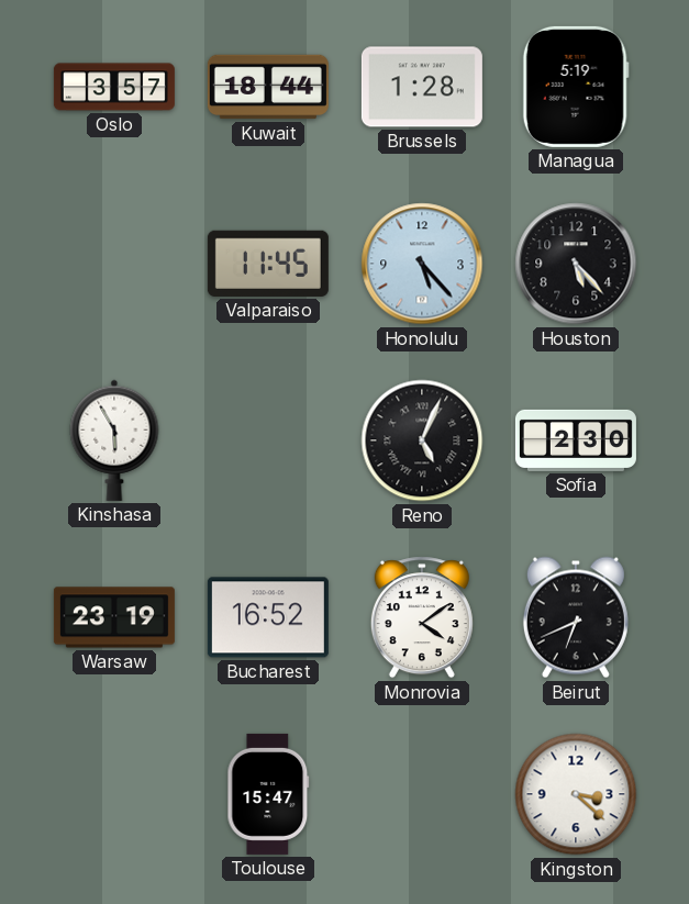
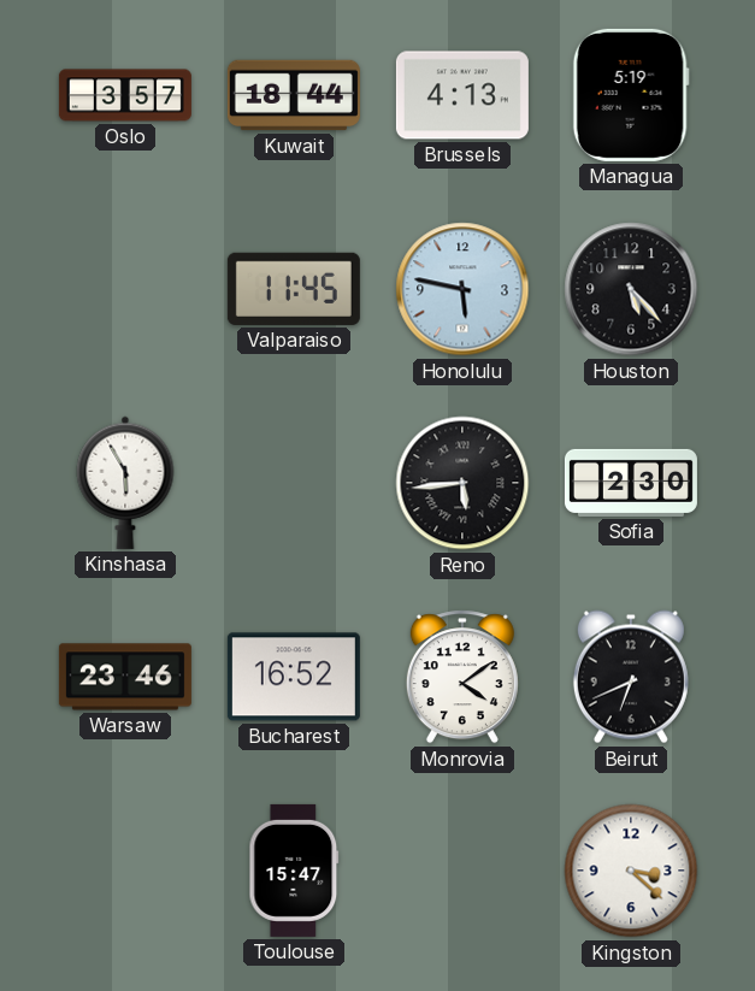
Brussels: 1:28 -> 4:13 (462, 95)
Honolulu: 5:23 -> 5:47 (462, 289)
Reno: 5:04 -> 5:44 (462, 483)
Warsaw: 23:19 -> 23:46 (125, 677)
